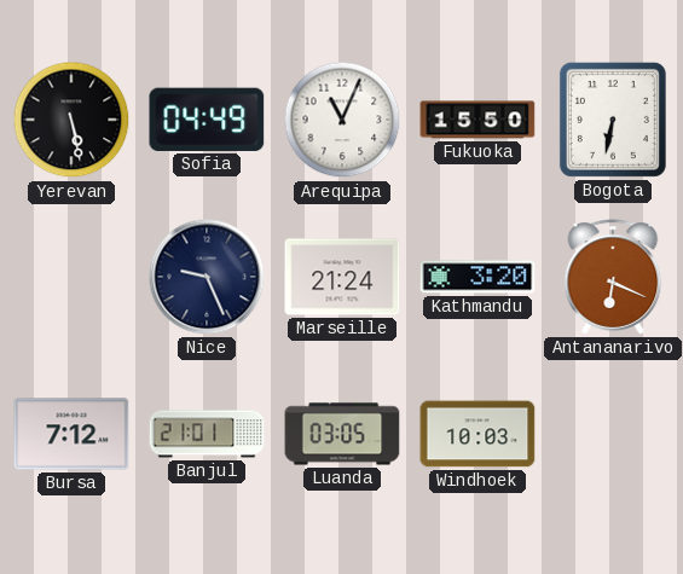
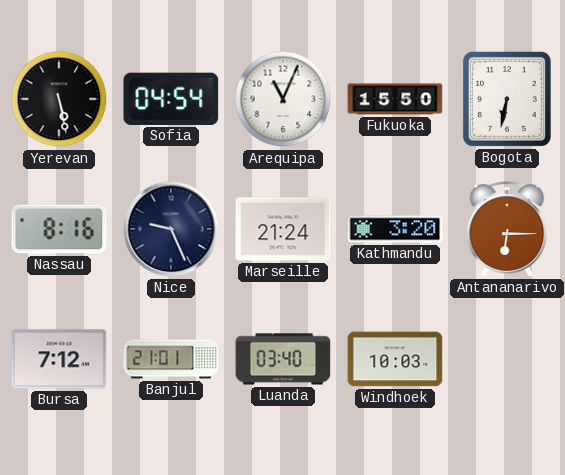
Sofia: 04:49 -> 04:54 (171, 99)
Nassau: none -> 8:16 (59, 229)
Antananarivo: 6:19 -> 6:15 (507, 229)
Luanda: 03:05 -> 03:40 (283, 359)
